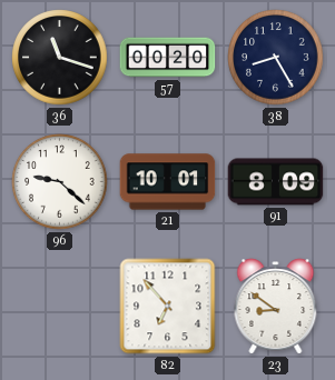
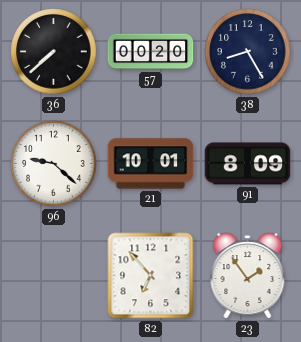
36: 11:18 -> 7:38 (54, 52)
23: 8:51 -> 1:54 (248, 276)
